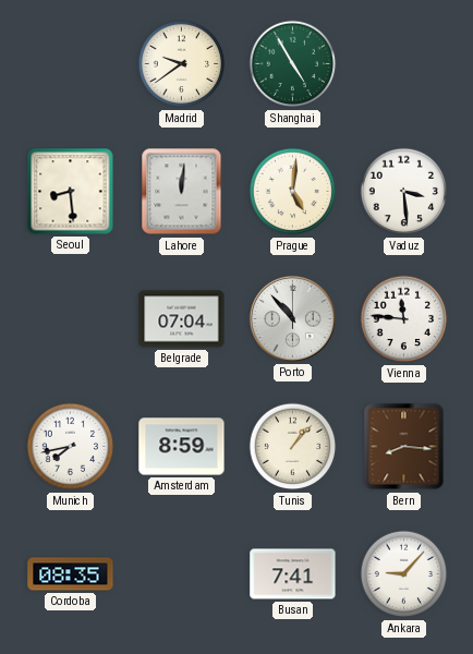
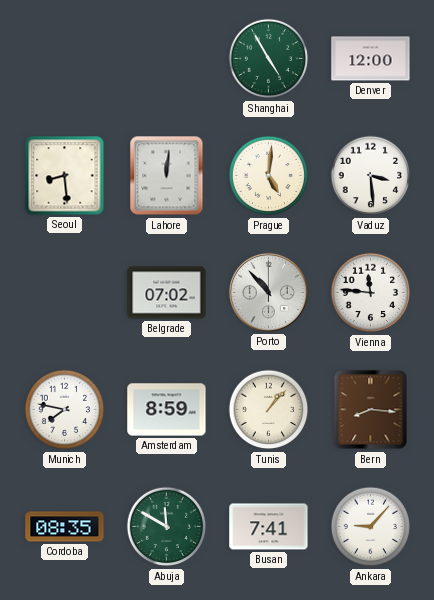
Madrid: 9:39 -> none (182, 64)
Denver: none -> 12:00 (371, 59)
Belgrade: 07:04 -> 07:02 (167, 293)
Munich: 7:43 -> 7:47 (65, 410)
Abuja: none -> 11:50 (167, 527)
